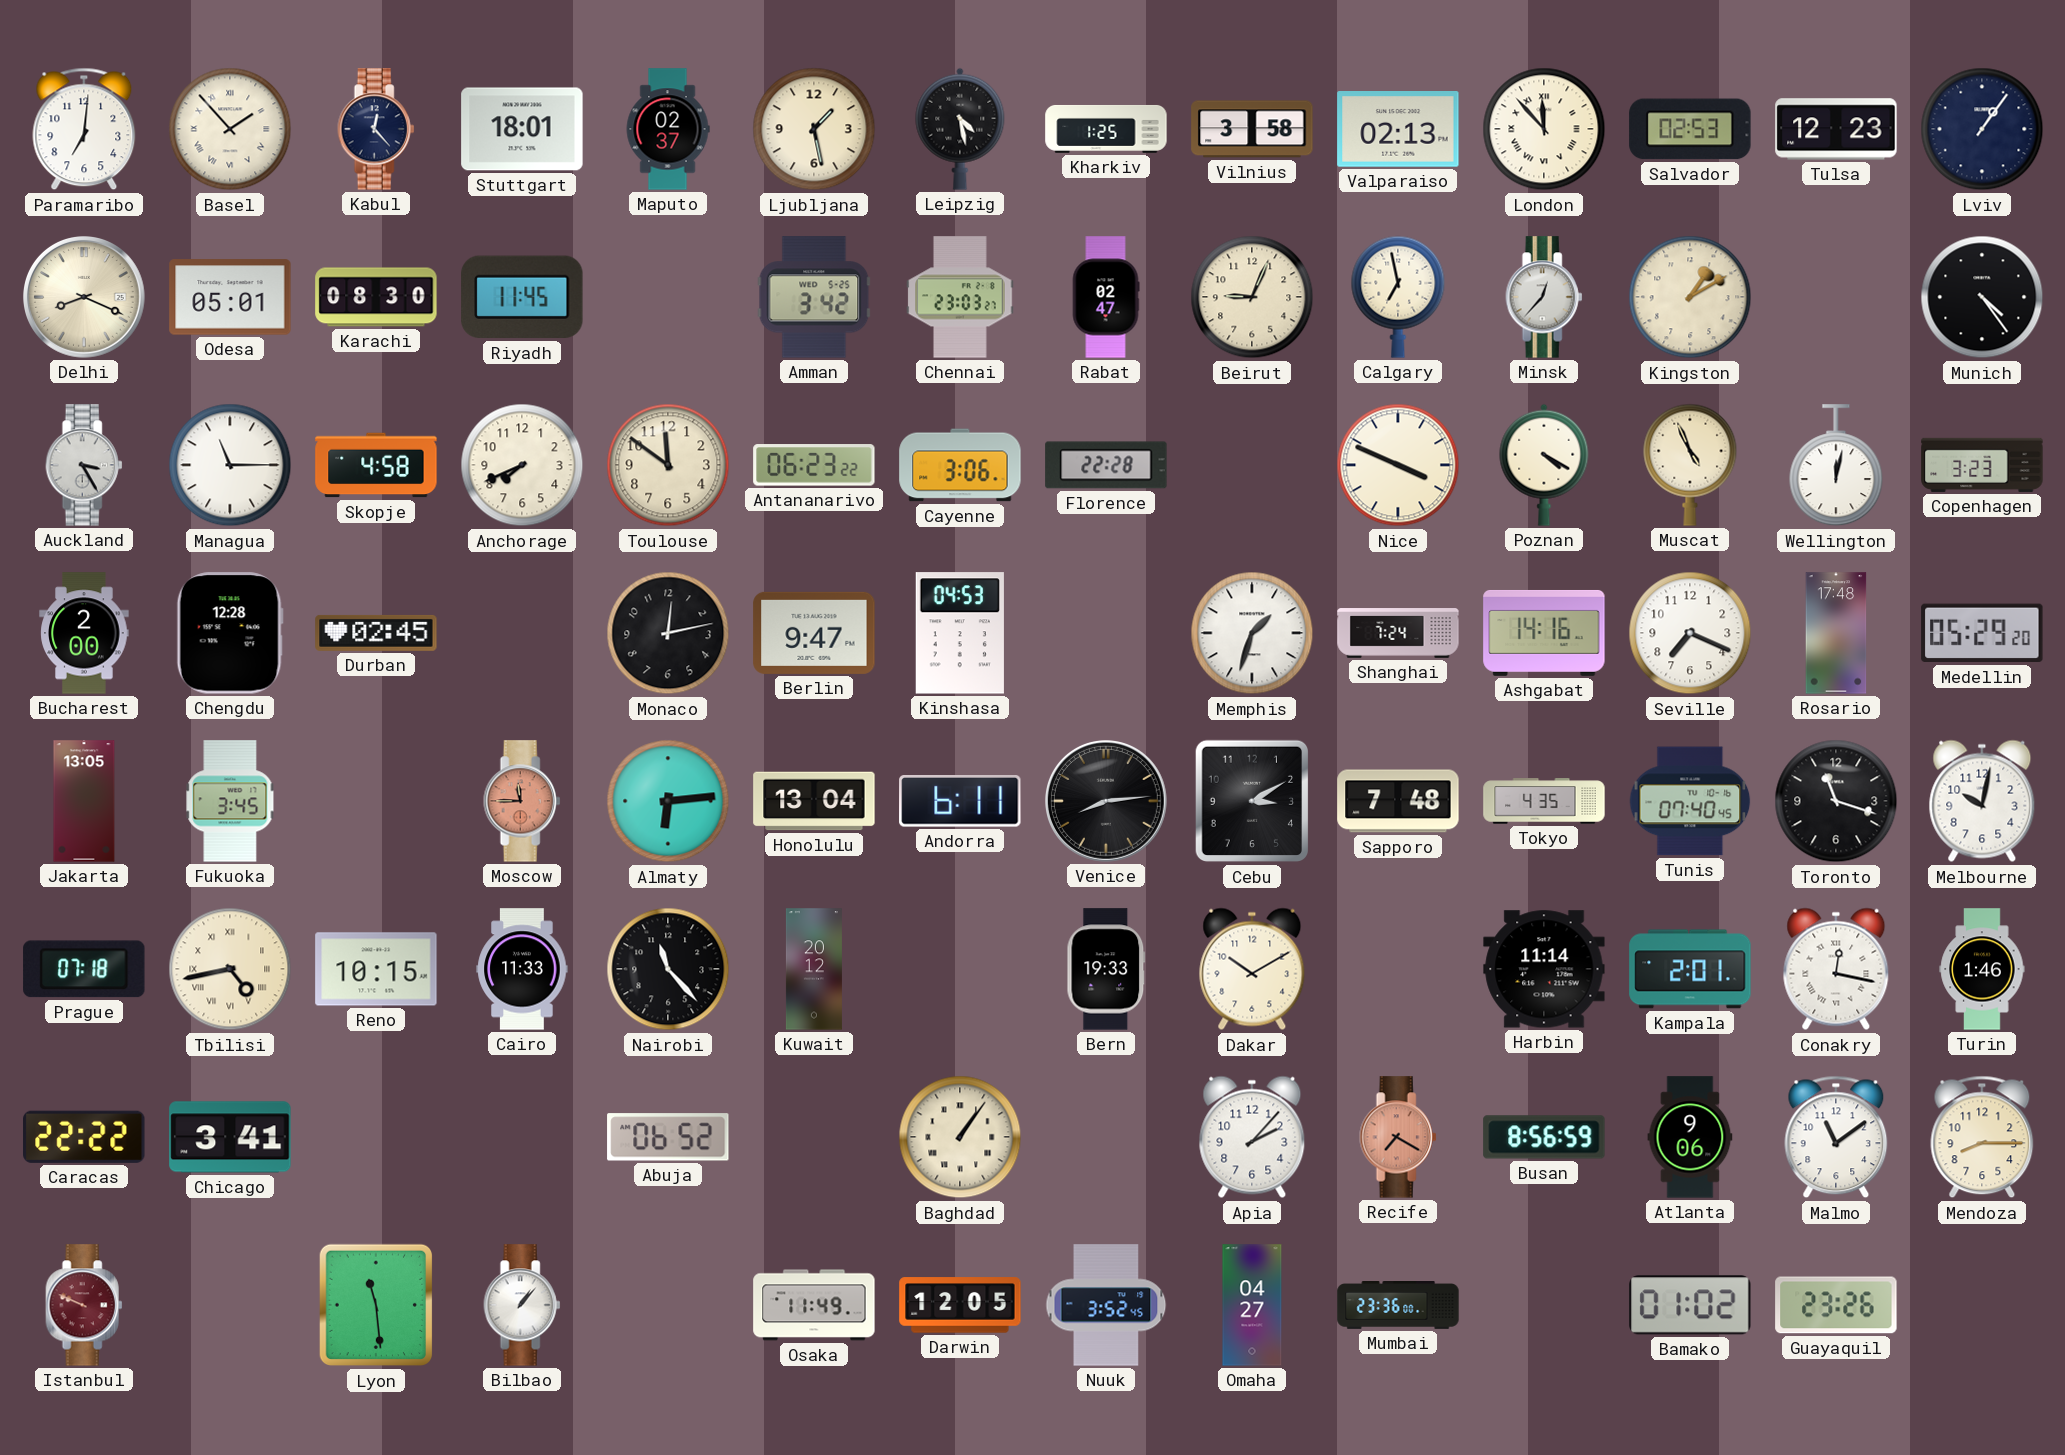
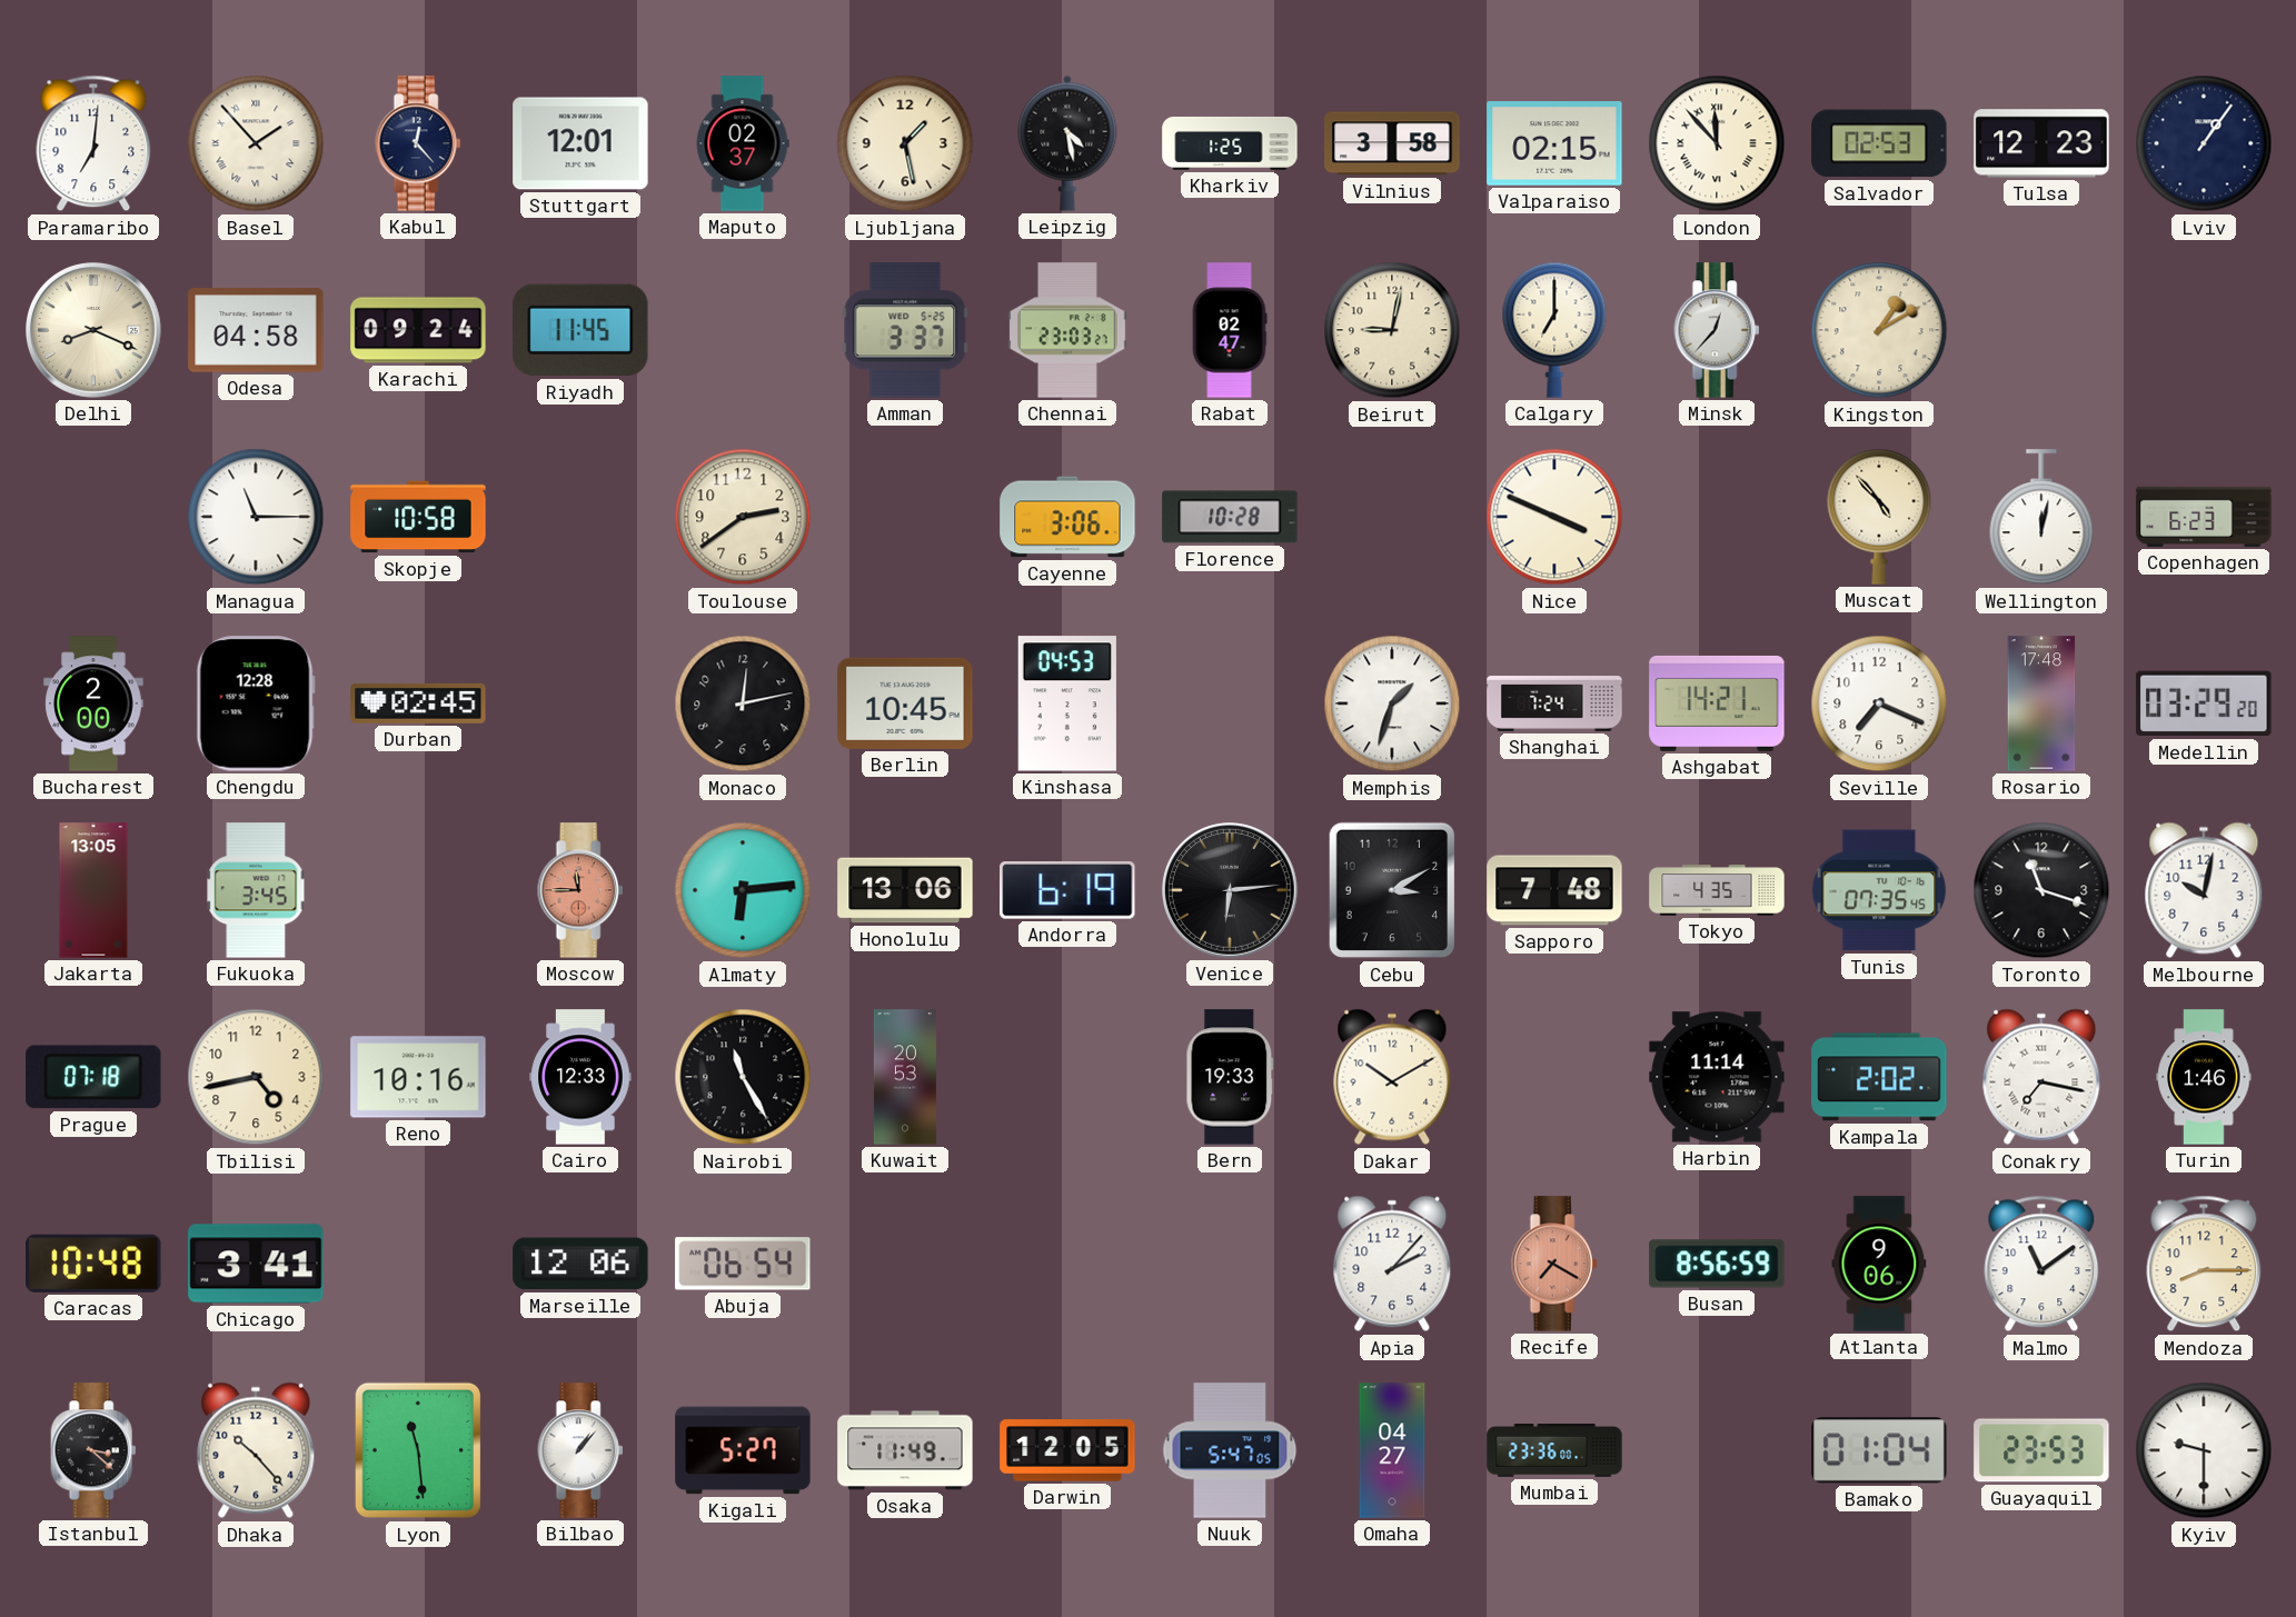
Stuttgart: 18:01 -> 12:01 (580, 143)
Valparaiso: 02:13 -> 02:15 (1554, 144)
Odesa: 05:01 -> 04:58 (256, 330)
Karachi: 08:30 -> 09:24 (418, 330)
Amman: 3:42 -> 3:37 (905, 330)
Beirut: 9:04 -> 9:02 (1392, 330)
Calgary: 6:58 -> 7:00 (1554, 330)
Munich: 4:24 -> none (1982, 297)
Auckland: 3:25 -> none (84, 465)
Skopje: 4:58 -> 10:58 (418, 517)
Anchorage: 7:41 -> none (522, 465)
Toulouse: 11:51 -> 2:39 (743, 517)
Antananarivo: 06:23 -> none (814, 465)
Florence: 22:28 -> 10:28 (1230, 517)
Poznan: 4:20 -> none (1544, 465)
Muscat: 4:56 -> 4:53 (1879, 517)
Copenhagen: 3:23 -> 6:23 (2204, 517)
Berlin: 9:47 -> 10:45 (905, 703)
Ashgabat: 14:16 -> 14:21 (1717, 703)
Medellin: 05:29 -> 03:29 (2204, 703)
Honolulu: 13:04 -> 13:06 (905, 890)
Andorra: 6:11 -> 6:19 (1067, 891)
Venice: 8:14 -> 6:14 (1231, 891)
Tunis: 07:40 -> 07:35 (1879, 890)
Tbilisi numerals: Roman -> Arabic (256, 1077)
Reno: 10:15 -> 10:16 (418, 1077)
Cairo: 11:33 -> 12:33 (580, 1077)
Nairobi: 11:23 -> 11:25 (743, 1077)
Kuwait: 20:12 -> 20:53 (905, 1077)
Kampala: 2:01 -> 2:02 (1879, 1077)
Conakry: 12:17 -> 7:17 (2041, 1077)
Caracas: 22:22 -> 10:48 (93, 1264)
Marseille: none -> 12:06 (580, 1264)
Abuja: 06:52 -> 06:54 (743, 1264)
Baghdad: 1:06 -> none (960, 1137)
Istanbul: 9:49 -> 3:22 (93, 1450)
Istanbul dial: burgundy -> black (93, 1450)
Dhaka: none -> 10:23 (256, 1450)
Kigali: none -> 5:27 (743, 1450)
Nuuk: 3:52 -> 5:47 (1230, 1450)
Bamako: 01:02 -> 01:04 (1879, 1450)
Guayaquil: 23:26 -> 23:53 (2041, 1450)
Kyiv: none -> 9:30 (2204, 1450)
